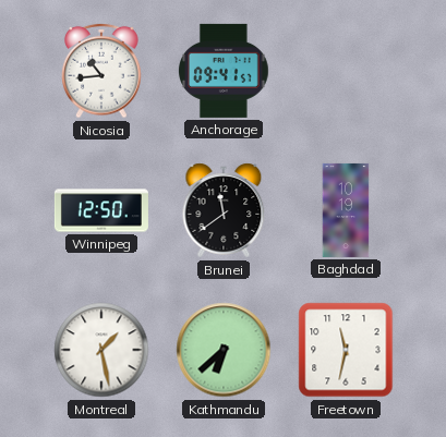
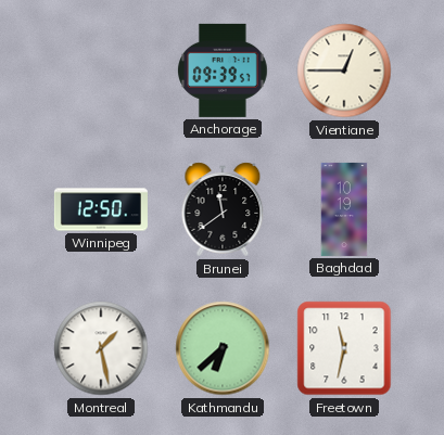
Nicosia: 10:44 -> none (101, 71)
Anchorage: 09:41 -> 09:39 (224, 71)
Vientiane: none -> 12:45 (344, 71)
